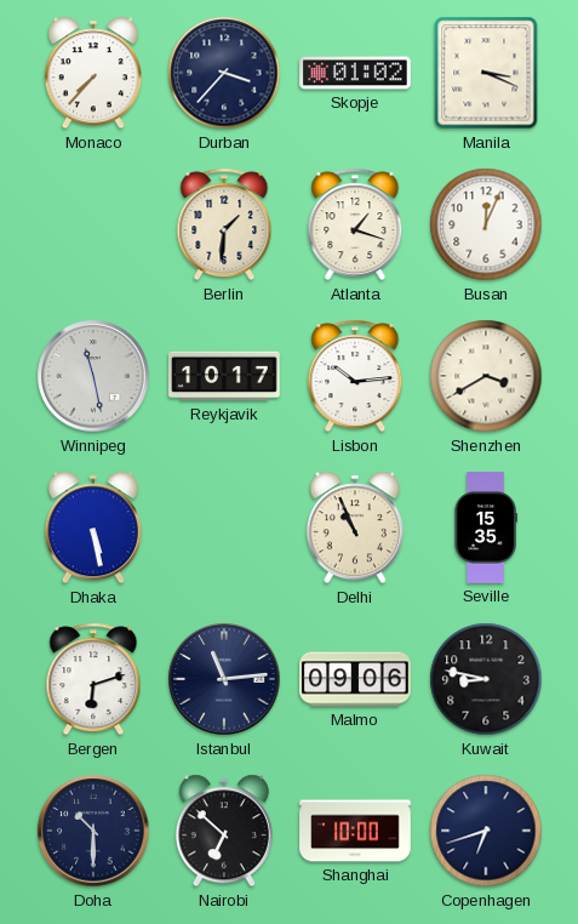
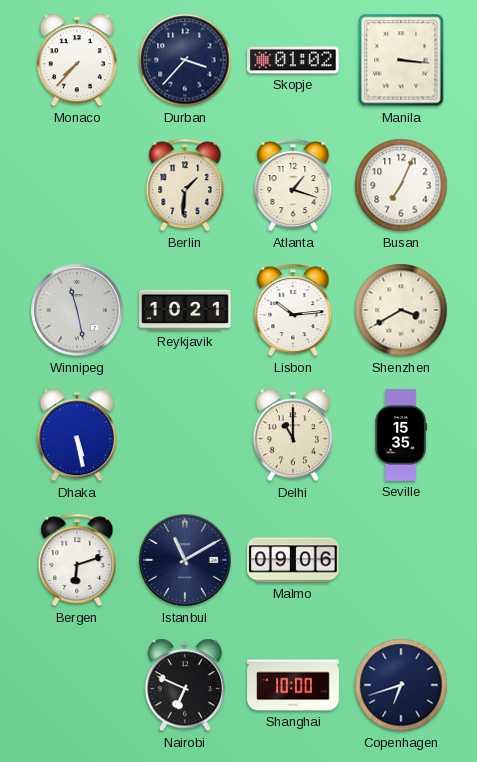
Manila: 3:19 -> 3:16 (401, 60)
Busan: 12:04 -> 7:04 (401, 185)
Reykjavik: 10:17 -> 10:21 (185, 310)
Delhi: 10:56 -> 11:00 (293, 435)
Istanbul: 11:14 -> 11:10 (185, 560)
Kuwait: 8:47 -> none (486, 679)
Doha: 10:30 -> none (93, 831)
Nairobi: 6:52 -> 6:49 (185, 685)
